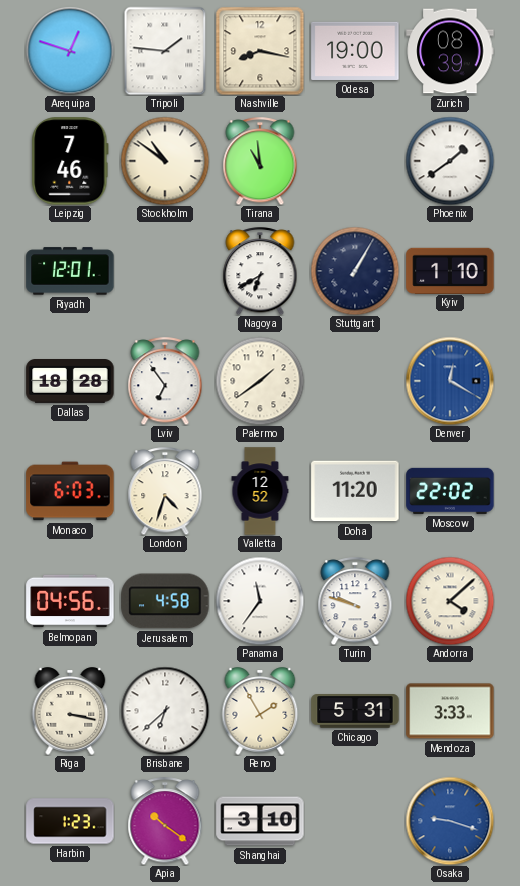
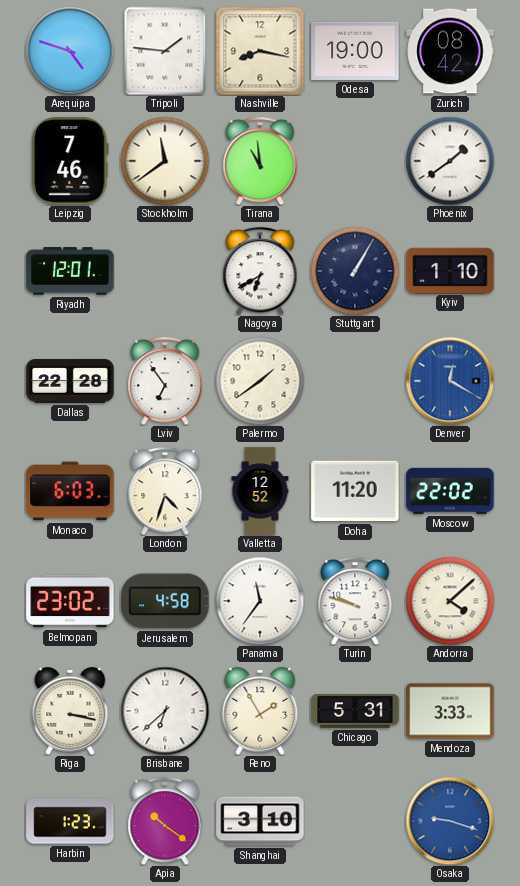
Arequipa: 12:48 -> 4:48 (70, 51)
Zurich: 08:39 -> 08:42 (450, 51)
Stockholm: 10:51 -> 11:39 (165, 161)
Dallas: 18:28 -> 22:28 (70, 382)
Belmopan: 04:56 -> 23:02 (70, 601)
